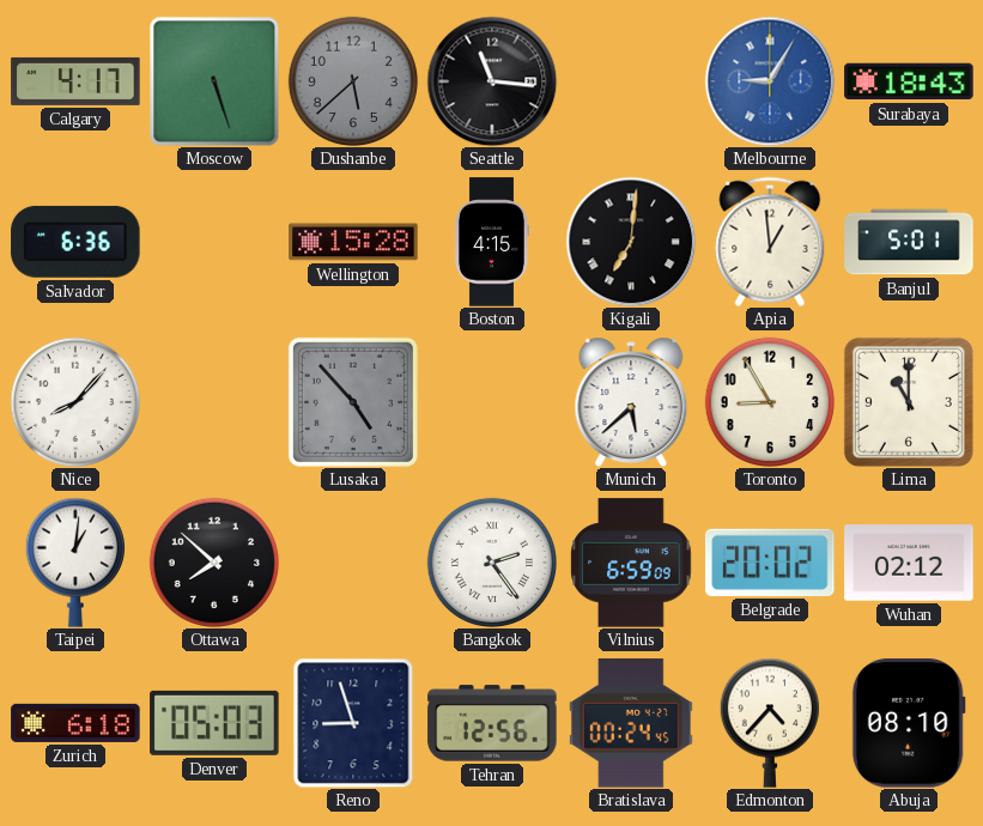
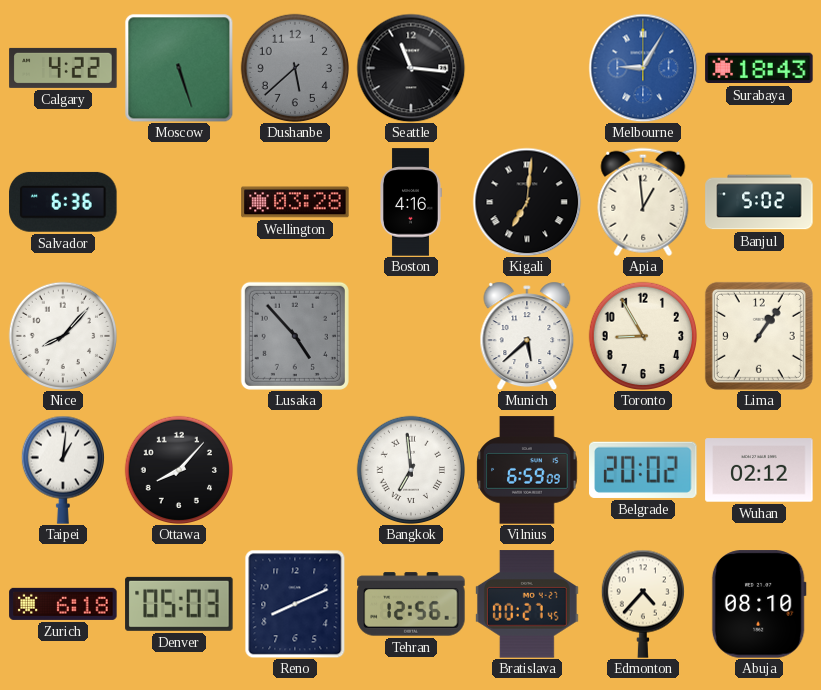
Calgary: 4:17 -> 4:22 (63, 68)
Wellington: 15:28 -> 03:28 (295, 202)
Boston: 4:15 -> 4:16 (411, 202)
Banjul: 5:01 -> 5:02 (759, 202)
Lima: 11:00 -> 1:06 (759, 336)
Ottawa: 7:52 -> 8:07 (178, 469)
Bangkok: 2:24 -> 6:59 (410, 469)
Reno: 8:57 -> 8:11 (295, 604)
Bratislava: 00:24 -> 00:27 (527, 604)
